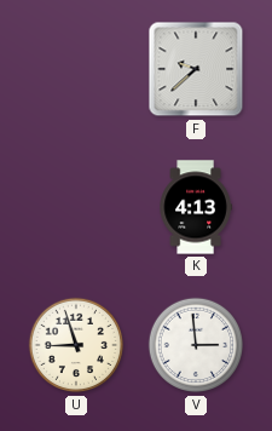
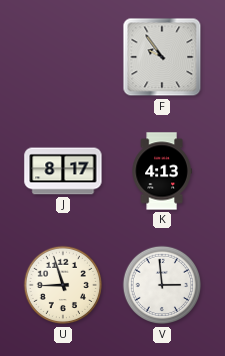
F: 9:38 -> 9:54 (162, 57)
J: none -> 8:17 (63, 171)
